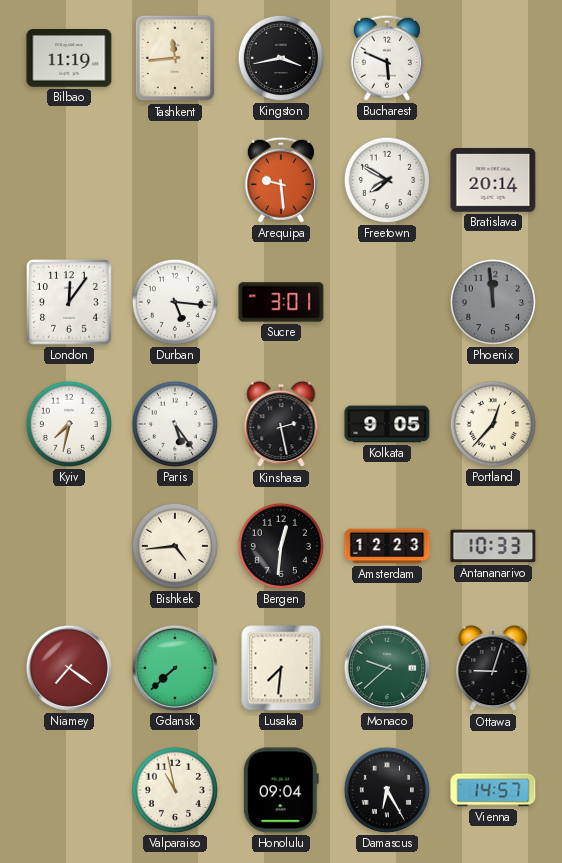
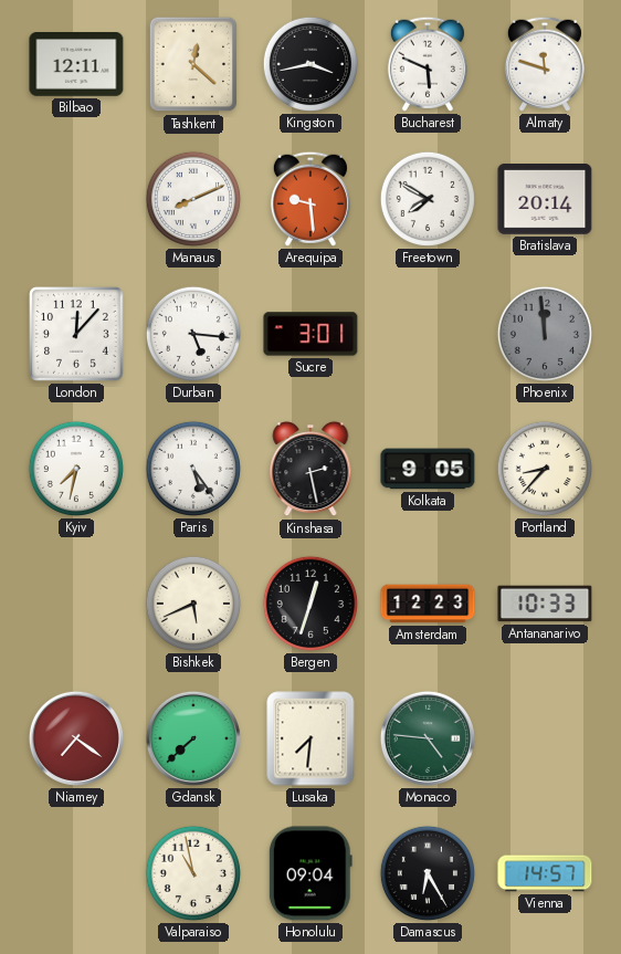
Bilbao: 11:19 -> 12:11 (76, 65)
Tashkent: 11:44 -> 12:22 (193, 64)
Almaty: none -> 11:48 (545, 64)
Manaus: none -> 8:11 (193, 199)
London: 12:06 -> 12:07 (77, 335)
Portland: 12:37 -> 8:37 (545, 469)
Bishkek: 4:44 -> 5:41 (193, 604)
Bergen: 12:31 -> 12:33 (310, 604)
Monaco: 9:38 -> 4:46 (428, 738)
Ottawa: 9:03 -> none (493, 668)
